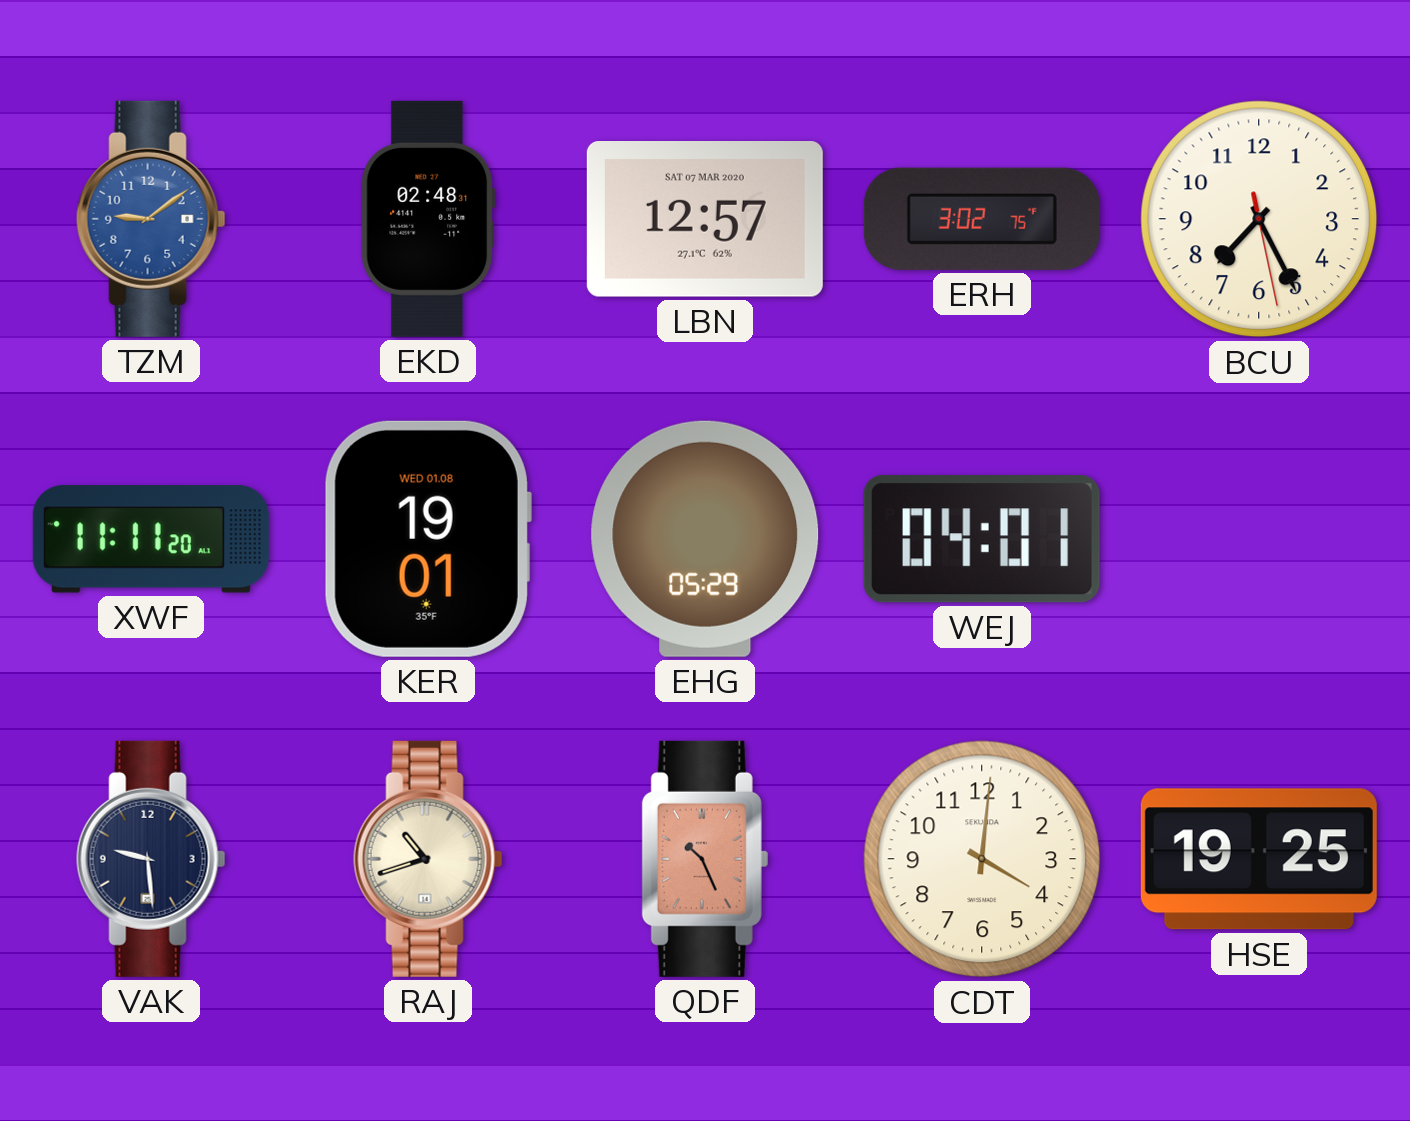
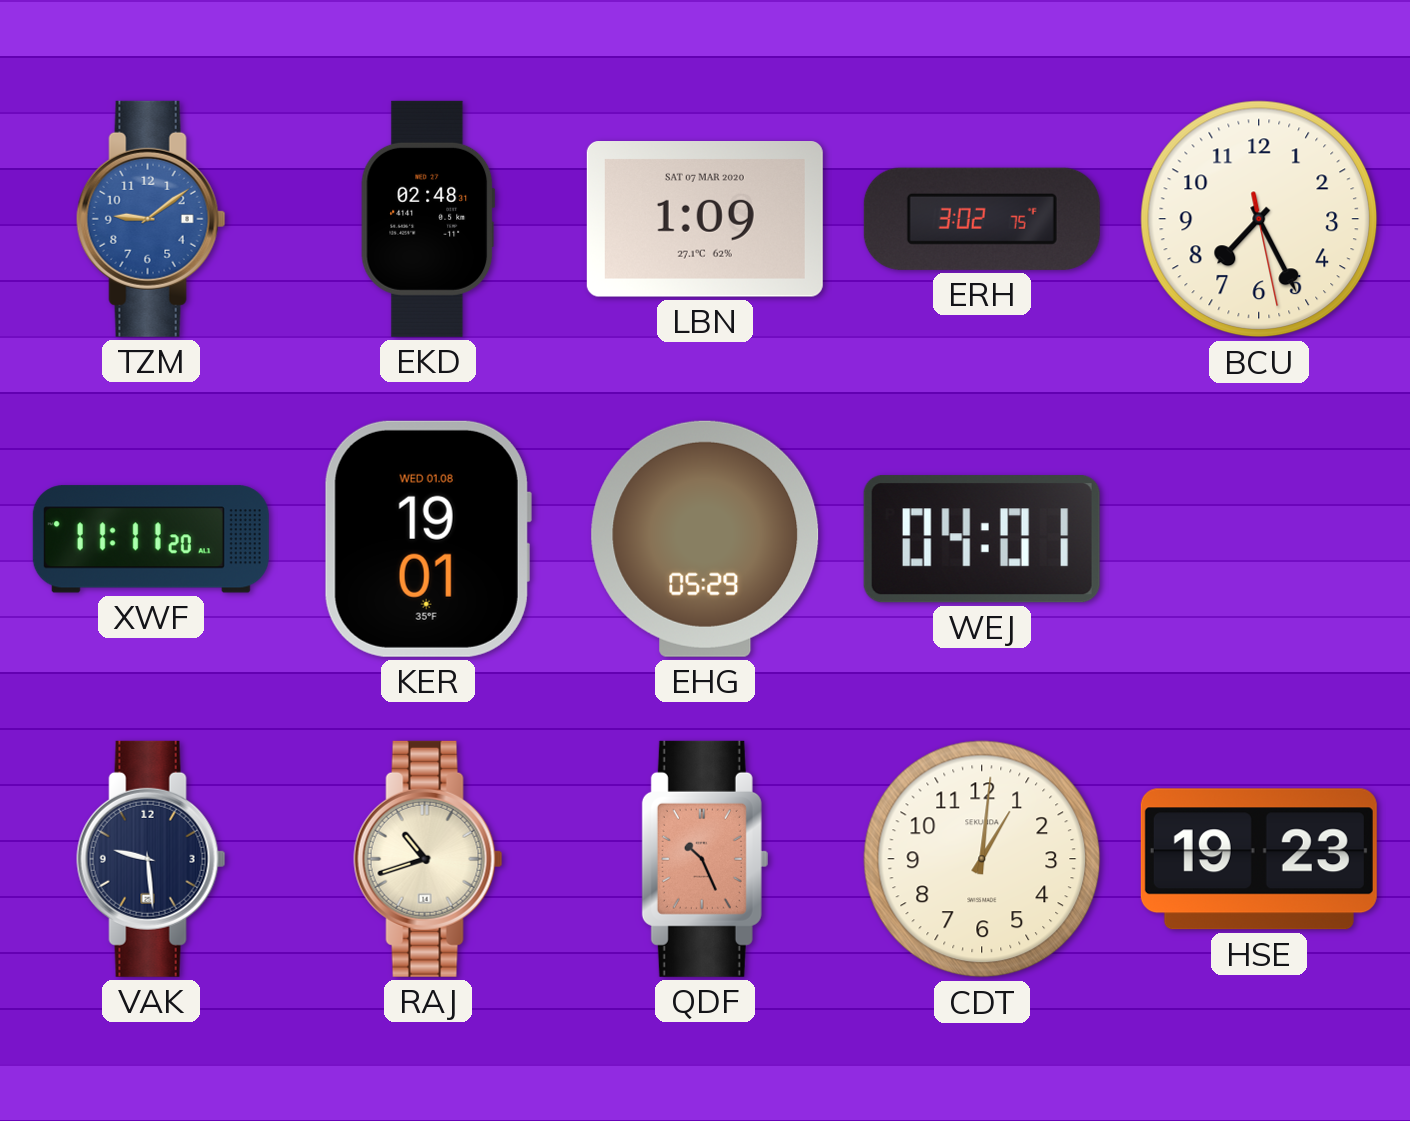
LBN: 12:57 -> 1:09 (705, 220)
CDT: 4:01 -> 1:01 (982, 859)
HSE: 19:25 -> 19:23 (1259, 859)
